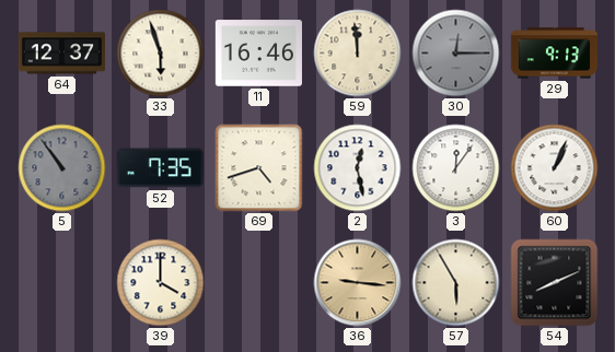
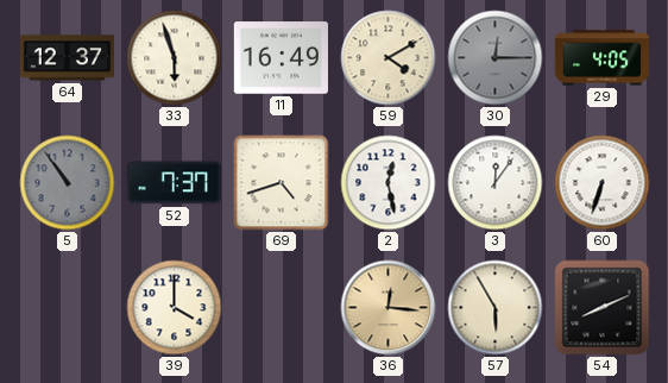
11: 16:46 -> 16:49 (281, 58)
59: 11:59 -> 4:10 (389, 58)
29: 9:13 -> 4:05 (601, 58)
52: 7:35 -> 7:37 (174, 183)
60: 1:04 -> 6:33 (603, 183)
36: 9:16 -> 12:16 (389, 308)
